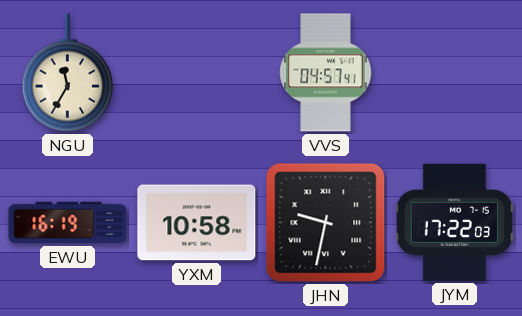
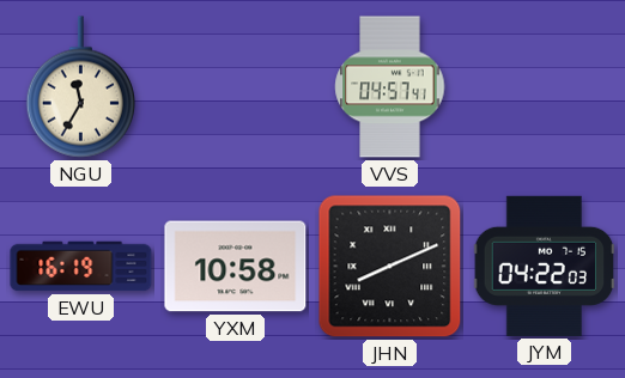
JHN: 9:32 -> 8:11 (390, 267)
JYM: 17:22 -> 04:22 (545, 266)
